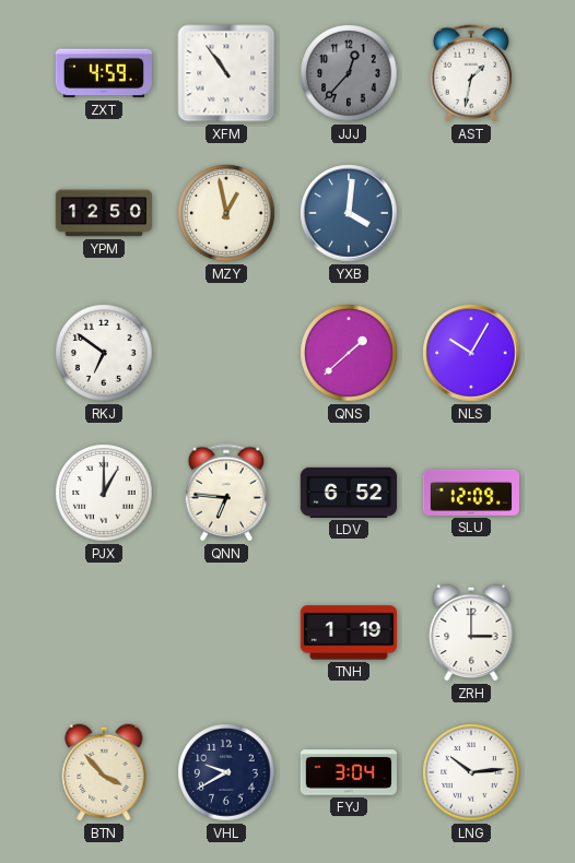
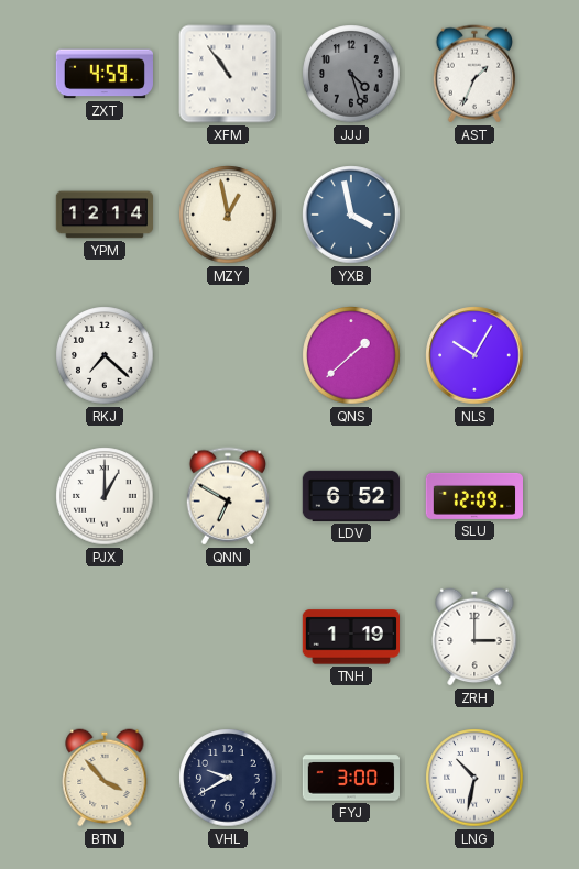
JJJ: 12:37 -> 4:27 (351, 74)
AST: 1:32 -> 1:34 (473, 74)
YPM: 12:50 -> 12:14 (103, 215)
YXB: 4:01 -> 3:58 (351, 215)
RKJ: 6:51 -> 7:22 (105, 355)
QNN: 6:46 -> 6:50 (227, 496)
FYJ: 3:04 -> 3:00 (350, 778)
LNG: 10:14 -> 10:32 (474, 778)
